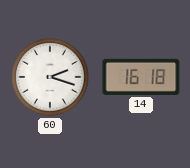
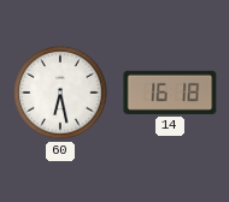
60: 2:18 -> 6:28 (60, 93)
